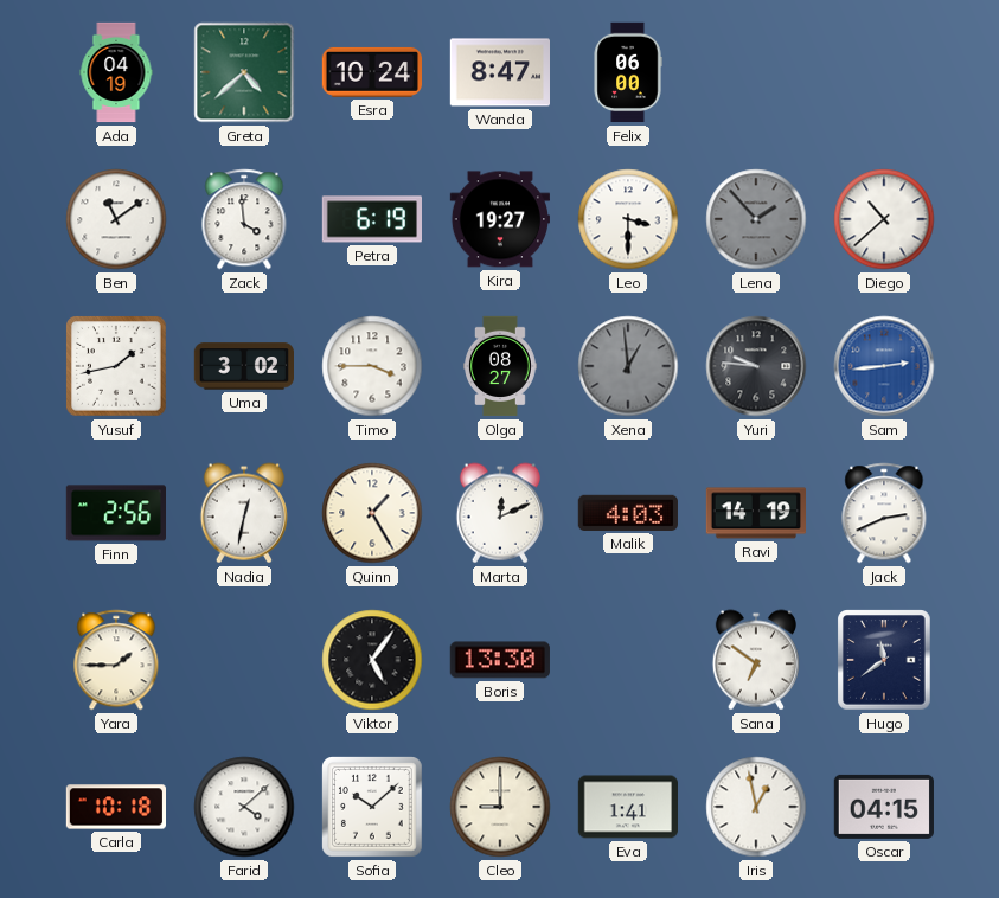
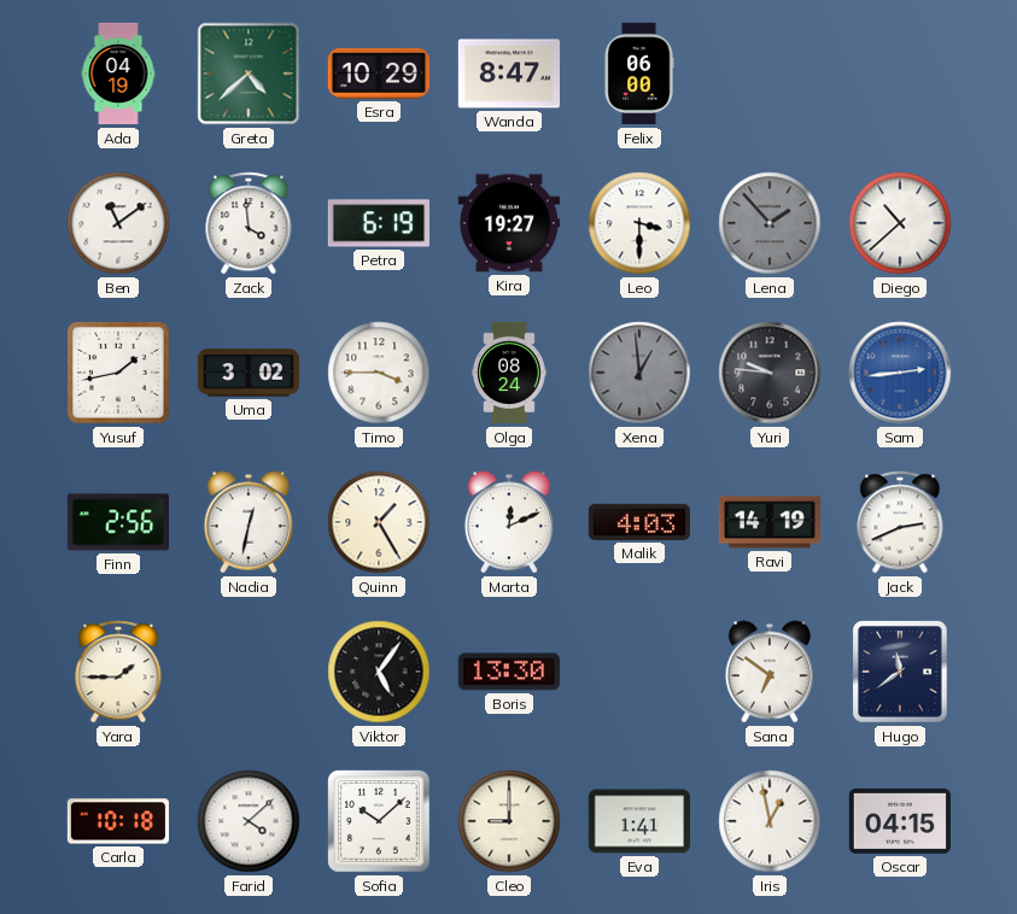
Esra: 10:24 -> 10:29 (378, 74)
Olga: 08:27 -> 08:24 (510, 373)
